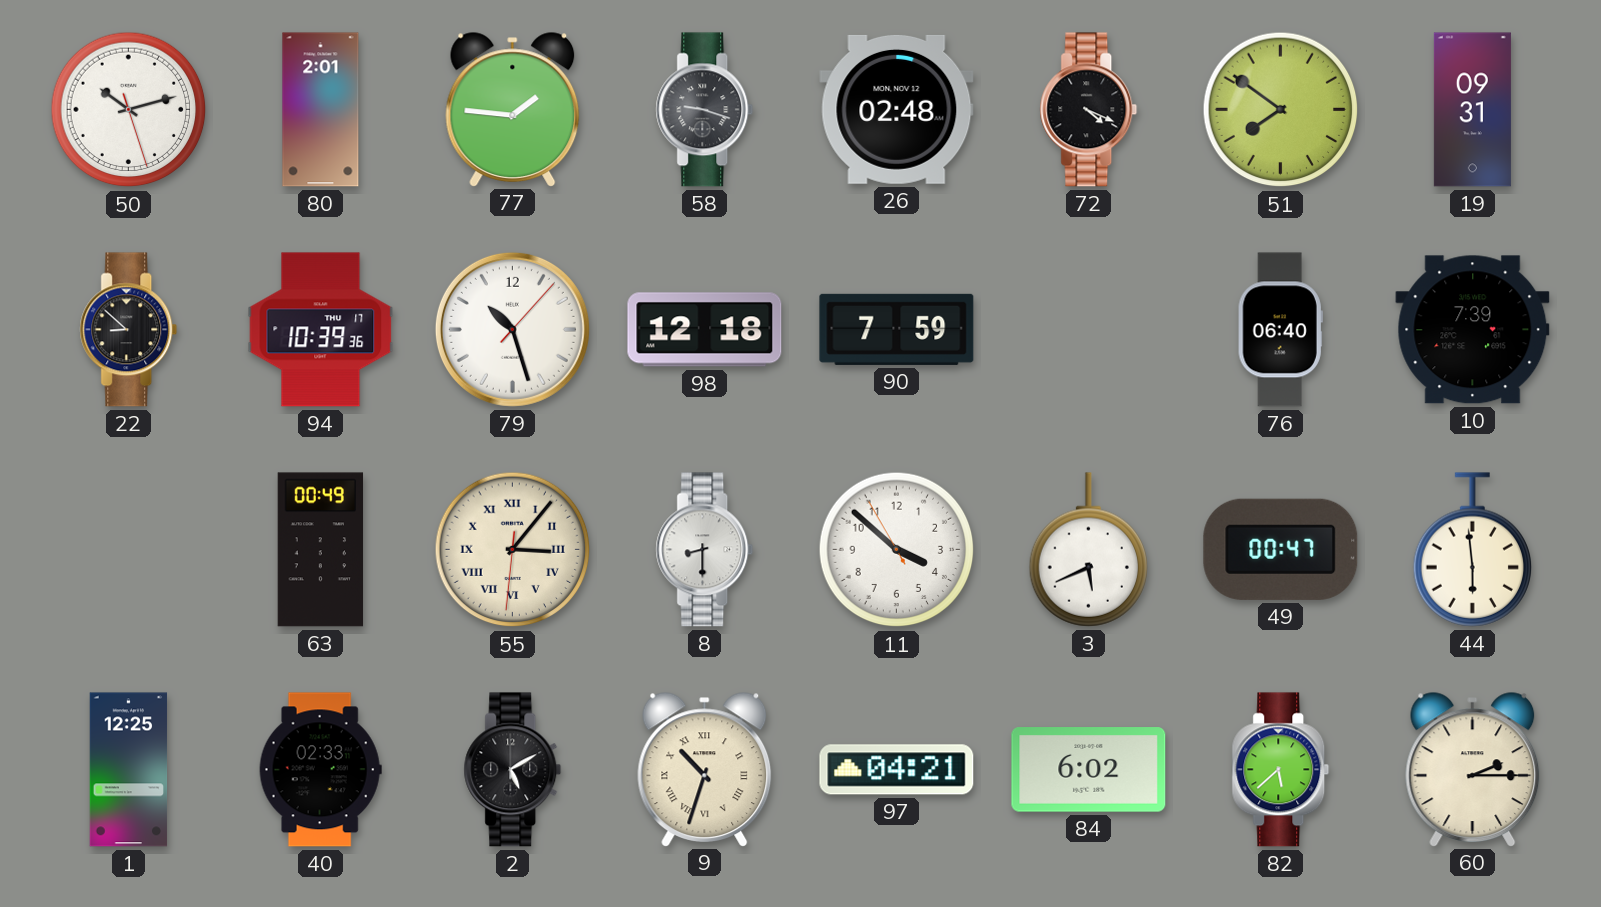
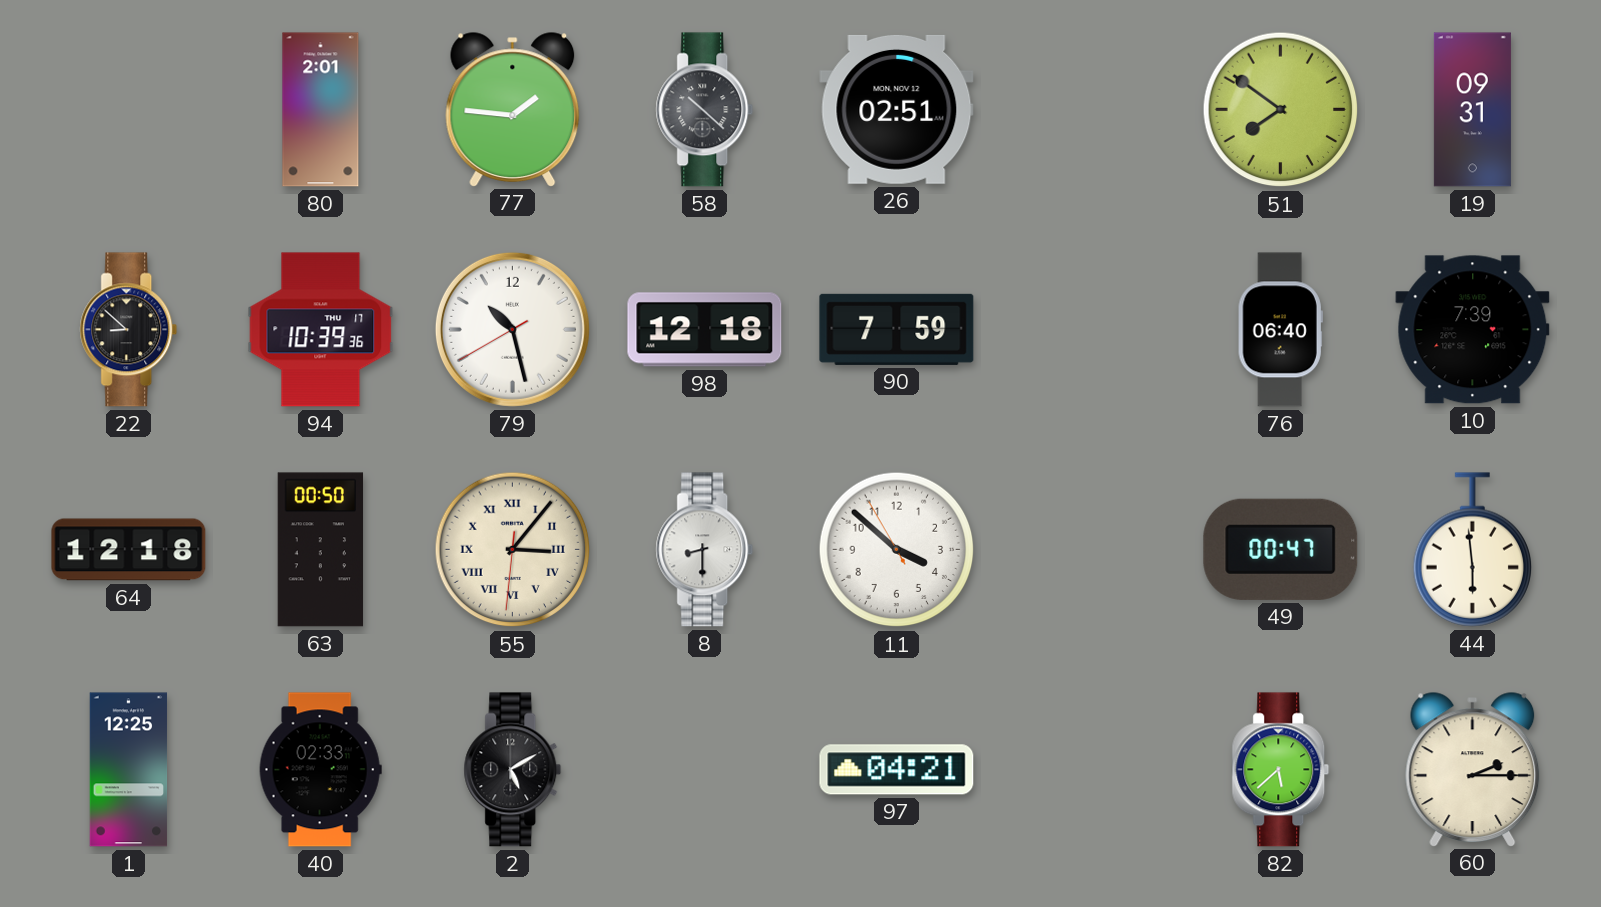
50: 10:12 -> none (129, 110)
58: 9:18 -> 10:22 (705, 110)
26: 02:48 -> 02:51 (897, 109)
72: 4:19 -> none (1089, 110)
79: 10:27:07 -> 10:27:40 (512, 329)
64: none -> 12:18 (129, 550)
63: 00:49 -> 00:50 (321, 550)
3: 5:41 -> none (1088, 550)
9: 10:33 -> none (705, 769)
84: 6:02 -> none (1089, 770)
